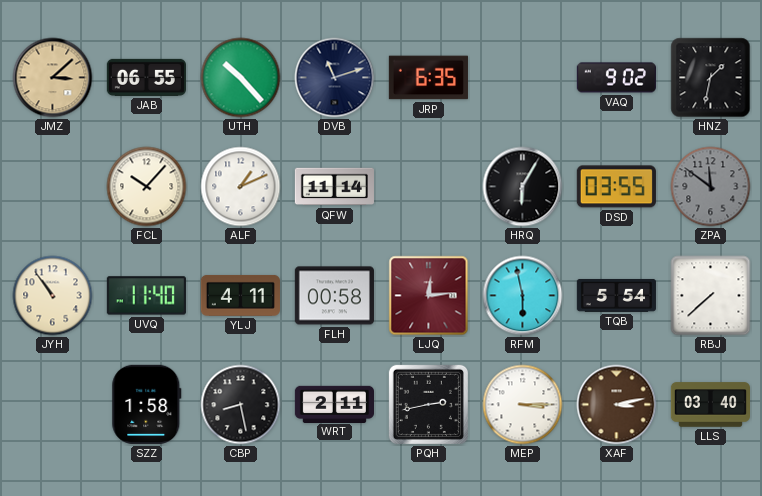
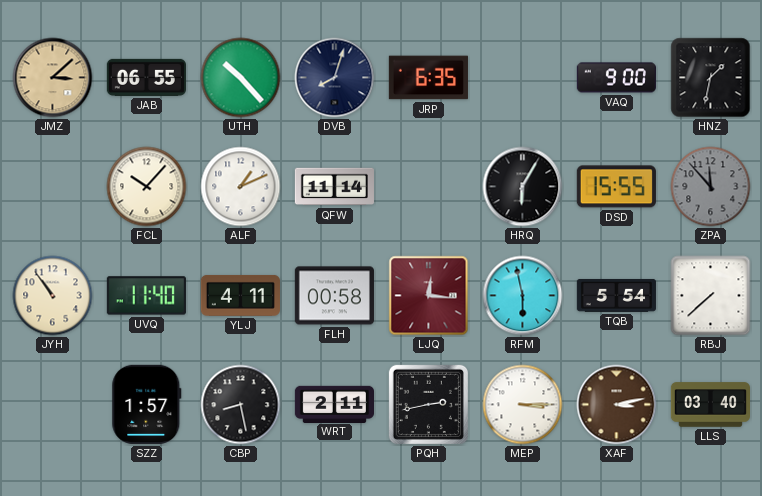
DVB: 11:12 -> 8:03 (335, 78)
VAQ: 9:02 -> 9:00 (616, 78)
DSD: 03:55 -> 15:55 (616, 187)
ZPA: 11:51 -> 11:53 (711, 187)
LJQ: 12:14 -> 12:16 (429, 296)
SZZ: 1:58 -> 1:57 (147, 404)
